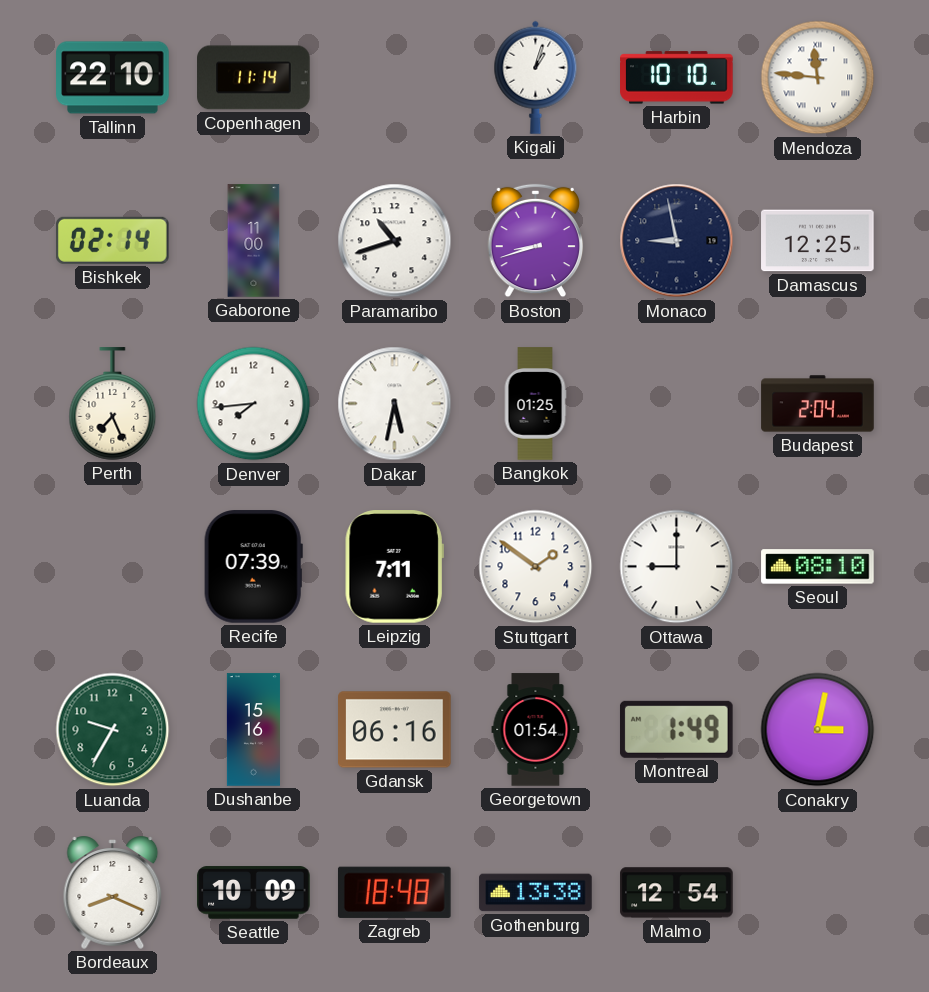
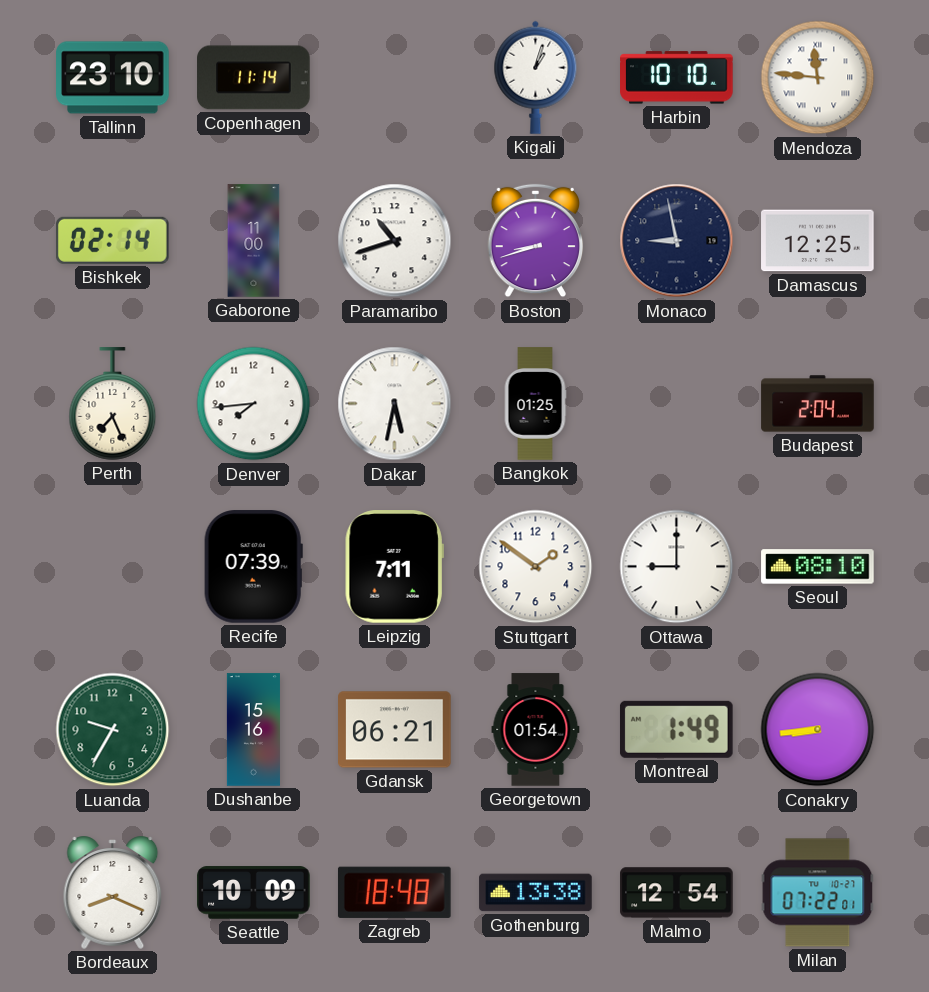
Tallinn: 22:10 -> 23:10 (113, 78)
Gdansk: 06:16 -> 06:21 (395, 730)
Conakry: 3:02 -> 8:44 (818, 730)
Milan: none -> 07:22 (818, 893)
